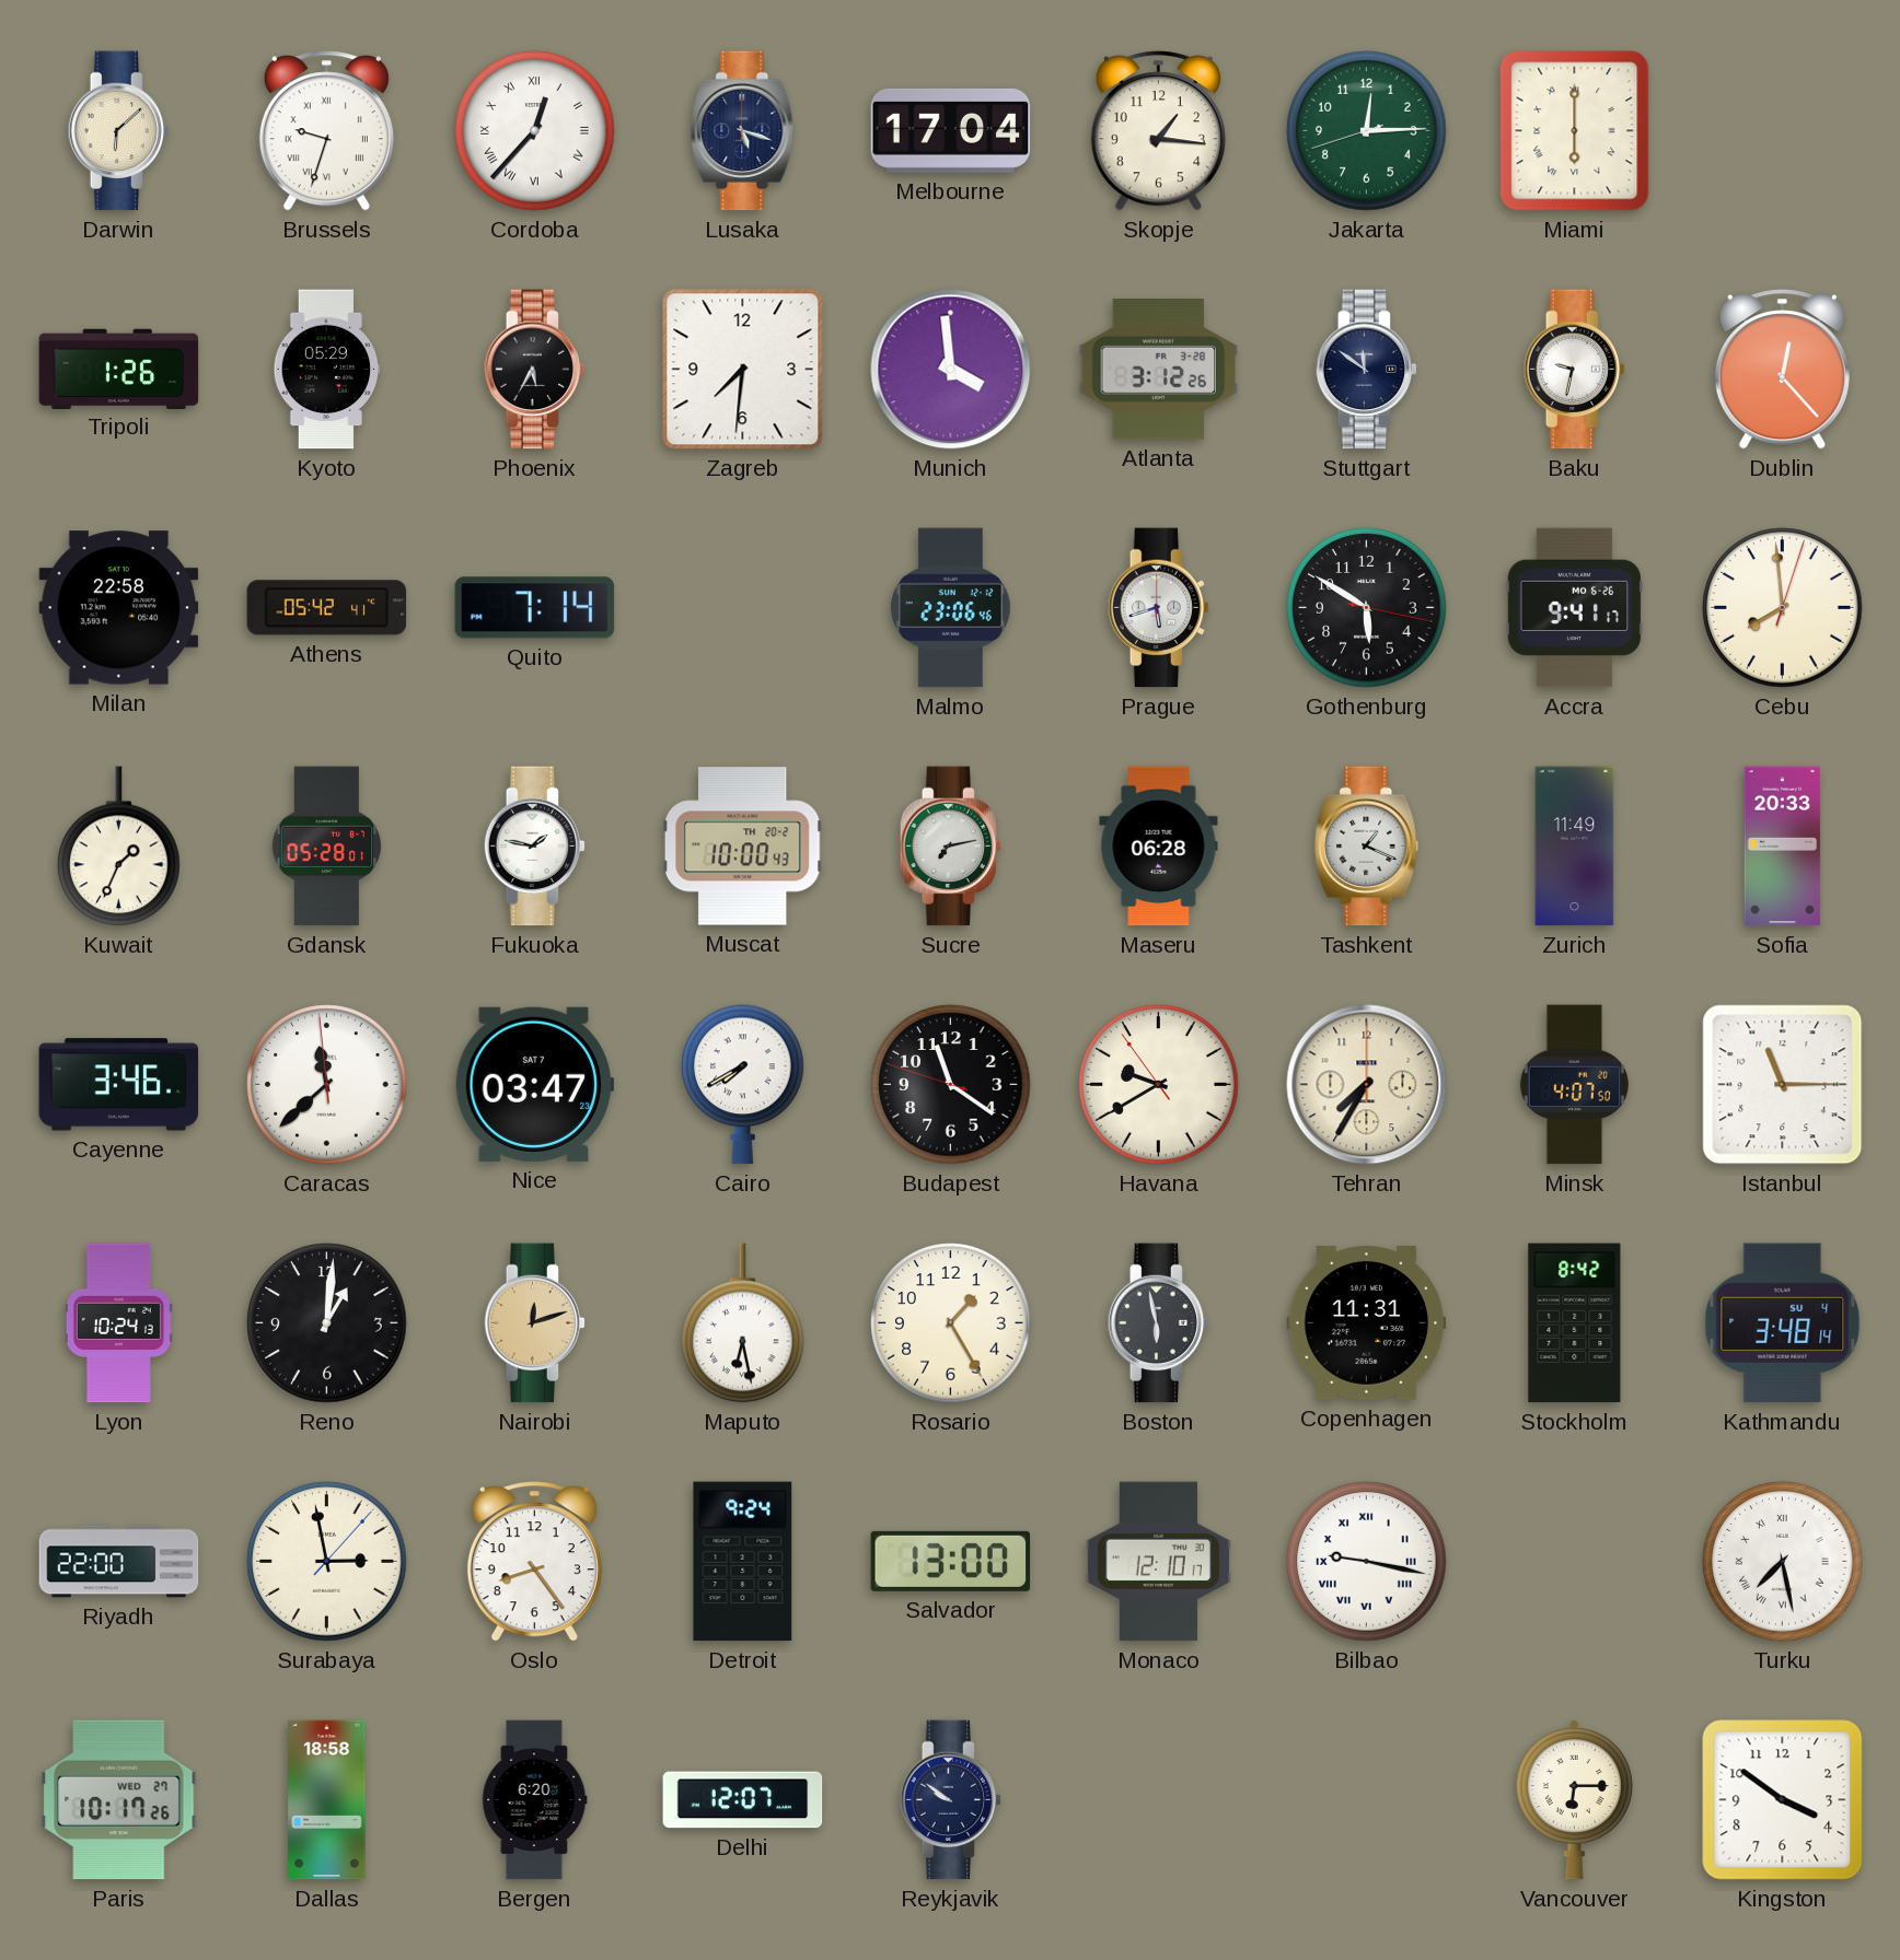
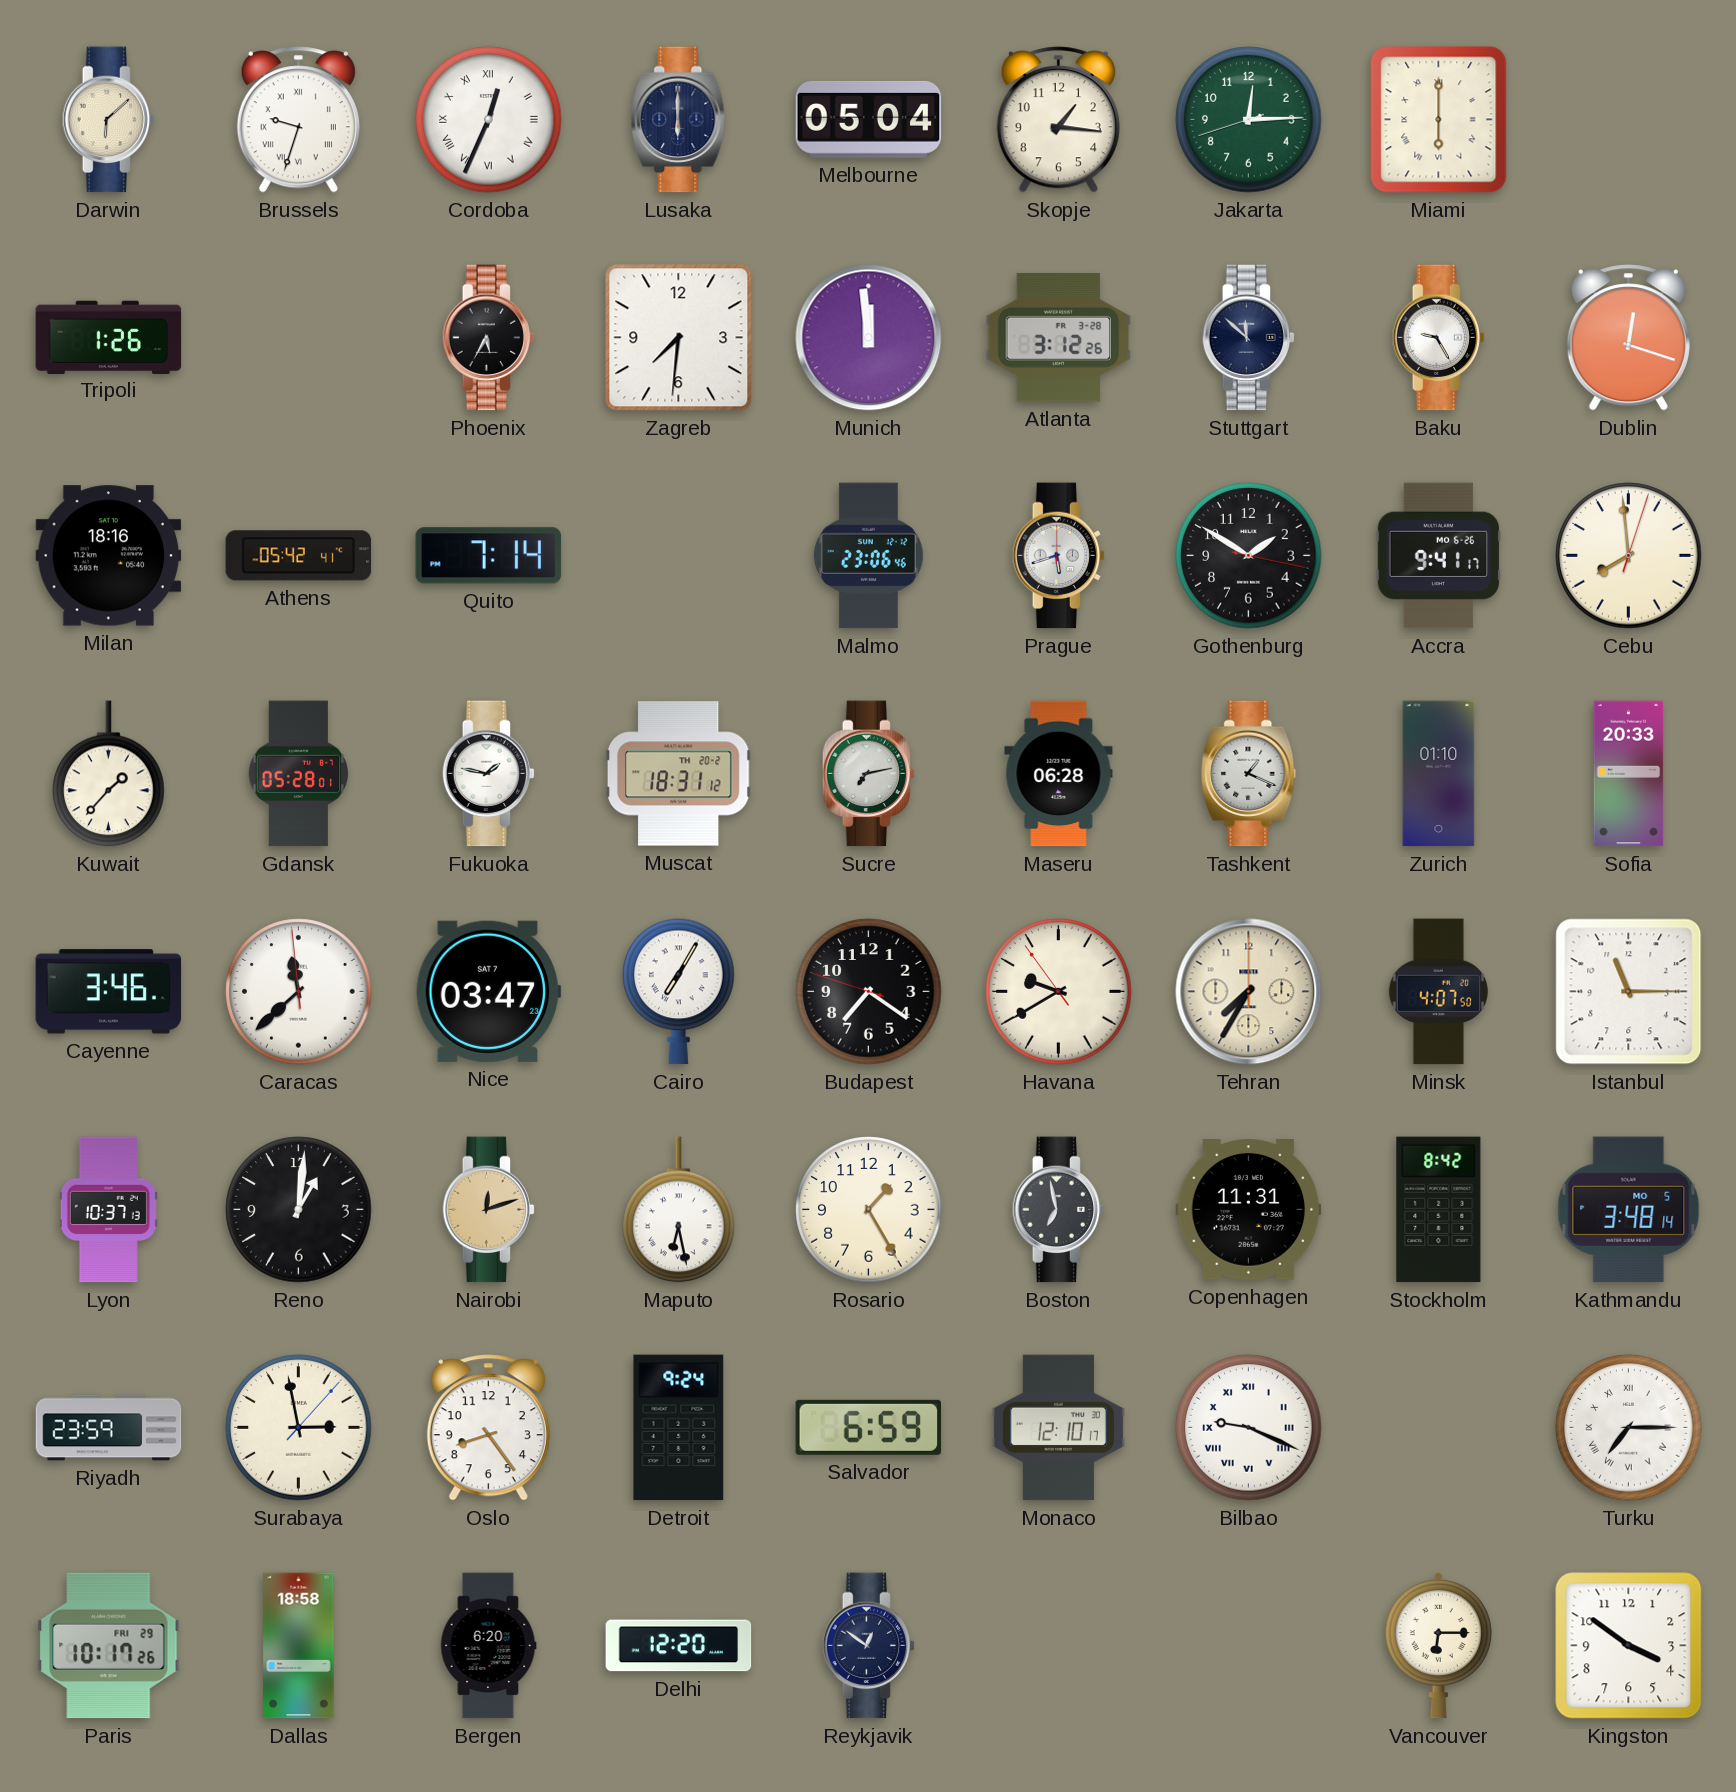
Cordoba: 12:37 -> 12:34 (489, 120)
Lusaka: 5:18 -> 6:00 (679, 120)
Melbourne: 17:04 -> 05:04 (869, 119)
Kyoto: 05:29 -> none (327, 370)
Munich: 3:59 -> 11:59 (869, 338)
Stuttgart: 11:51 -> 11:52 (1249, 338)
Baku: 9:32 -> 9:25 (1439, 338)
Dublin: 12:23 -> 12:18 (1628, 338)
Milan: 22:58 -> 18:16 (109, 556)
Gothenburg: 5:50 -> 1:50 (1249, 556)
Kuwait: 1:34 -> 1:37 (109, 774)
Muscat: 10:00 -> 18:31 (678, 774)
Zurich: 11:49 -> 01:10 (1439, 774)
Cairo: 7:40 -> 7:05 (679, 992)
Budapest: 11:20 -> 7:20 (869, 992)
Lyon: 10:24 -> 10:37 (108, 1210)
Boston: 5:58 -> 6:58 (1059, 1210)
Kathmandu date: SU 4 -> MO 5 (1629, 1210)
Riyadh: 22:00 -> 23:59 (109, 1428)
Salvador: 13:00 -> 6:59 (869, 1427)
Bilbao: 9:17 -> 9:19 (1249, 1428)
Turku: 7:28 -> 7:15 (1629, 1428)
Paris date: WED 27 -> FRI 29 (109, 1646)
Delhi: 12:07 -> 12:20 (679, 1646)
Reykjavik: 9:51 -> 12:51 (869, 1646)
